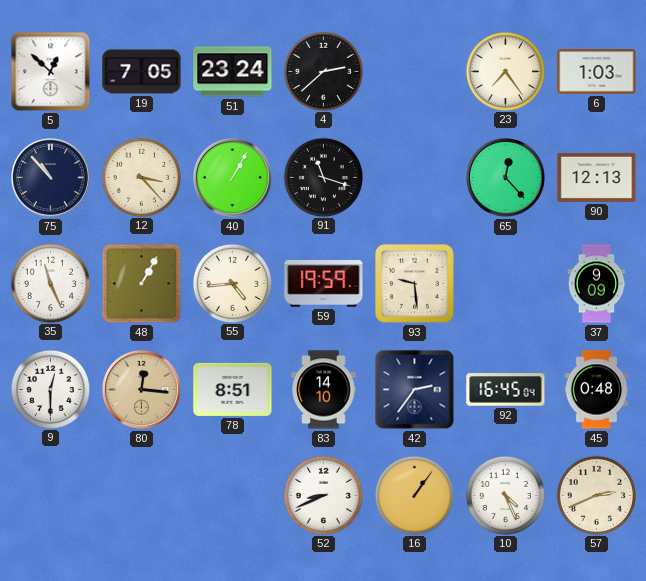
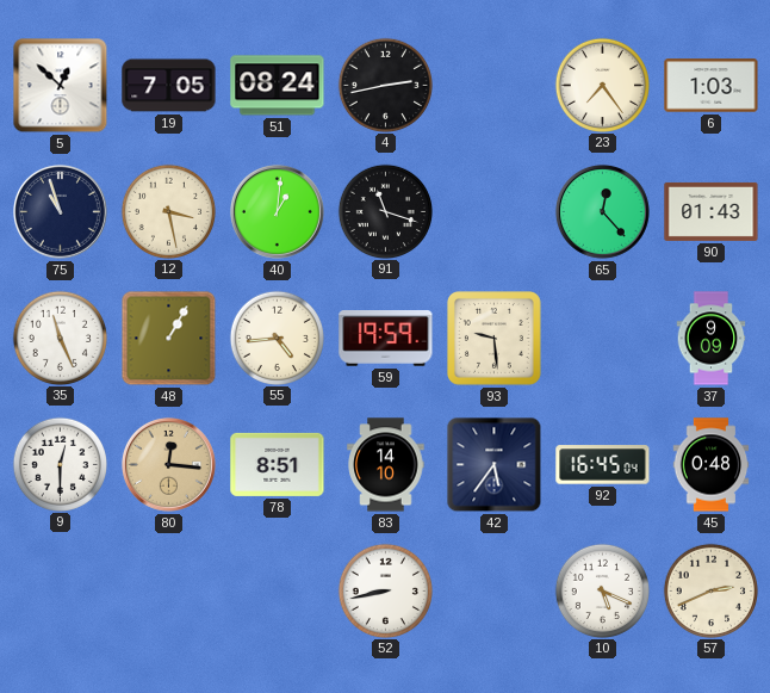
51: 23:24 -> 08:24 (278, 86)
4: 2:38 -> 2:43 (385, 85)
75: 10:53 -> 10:57 (60, 211)
12: 3:23 -> 3:28 (168, 211)
40: 1:05 -> 1:01 (277, 211)
90: 12:13 -> 01:43 (712, 211)
42: 2:36 -> 5:36 (495, 465)
52: 8:41 -> 8:43 (385, 590)
16: 1:06 -> none (414, 495)
10: 4:26 -> 5:19 (602, 590)
